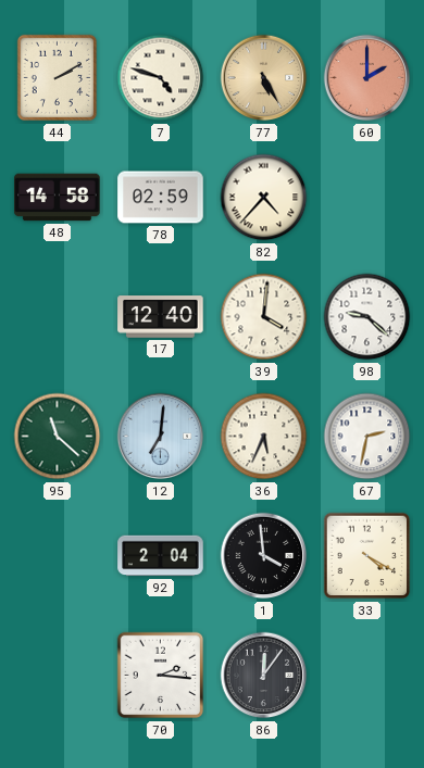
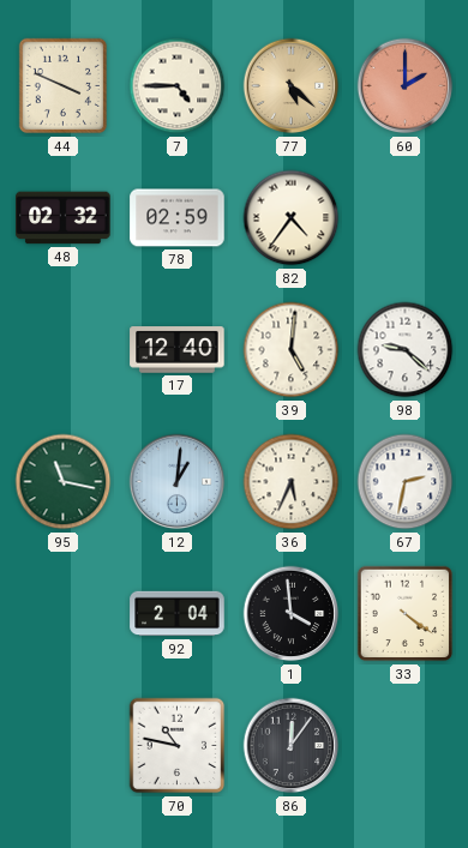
44: 2:10 -> 3:49 (62, 86)
7: 4:48 -> 4:45 (178, 86)
77: 5:25 -> 5:22 (292, 86)
48: 14:58 -> 02:32 (64, 218)
82: 4:37 -> 4:36 (292, 218)
39: 4:01 -> 5:01 (292, 350)
95: 11:22 -> 11:17 (64, 482)
12: 7:01 -> 1:01 (178, 482)
33: 4:20 -> 4:21 (406, 614)
70: 2:16 -> 10:47 (178, 746)
